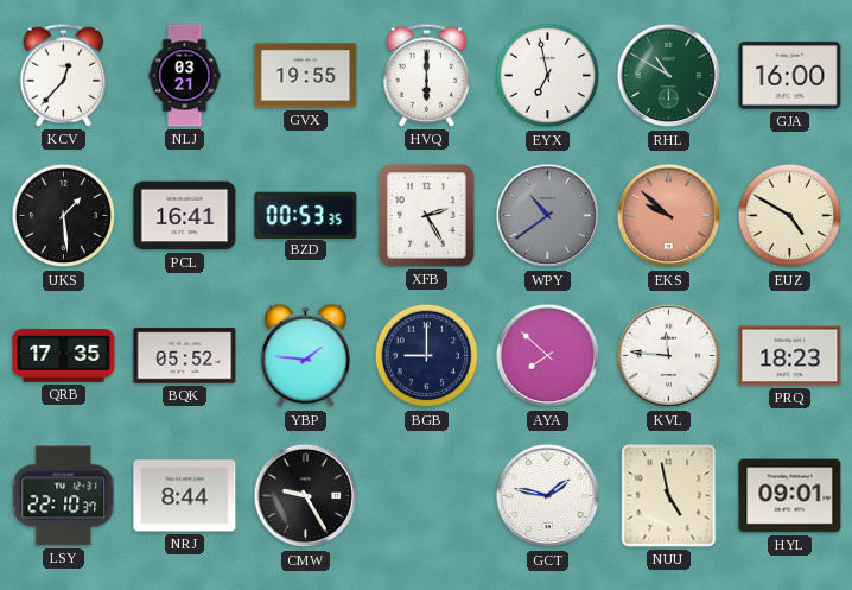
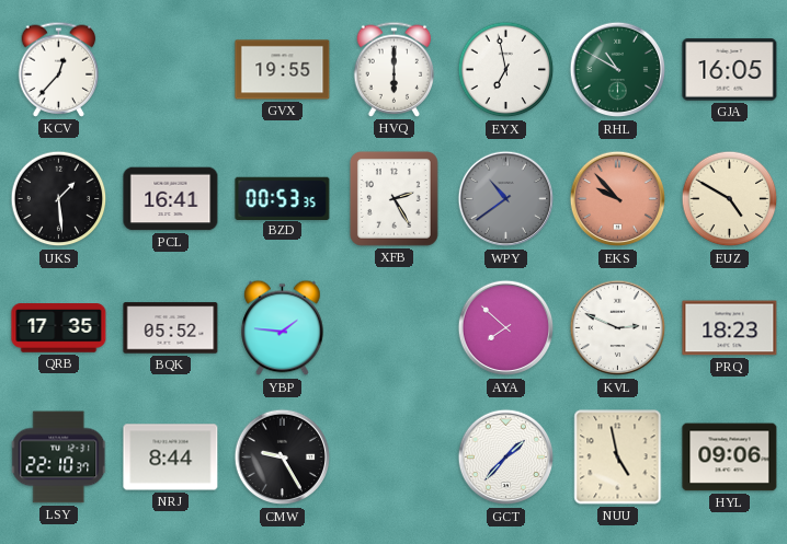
NLJ: 03:21 -> none (185, 76)
GJA: 16:00 -> 16:05 (730, 70)
EKS: 9:52 -> 9:53 (618, 199)
BGB: 9:00 -> none (427, 356)
KVL: 11:46 -> 2:49 (618, 328)
GCT: 1:47 -> 1:37 (506, 458)
HYL: 09:01 -> 09:06 (730, 458)
